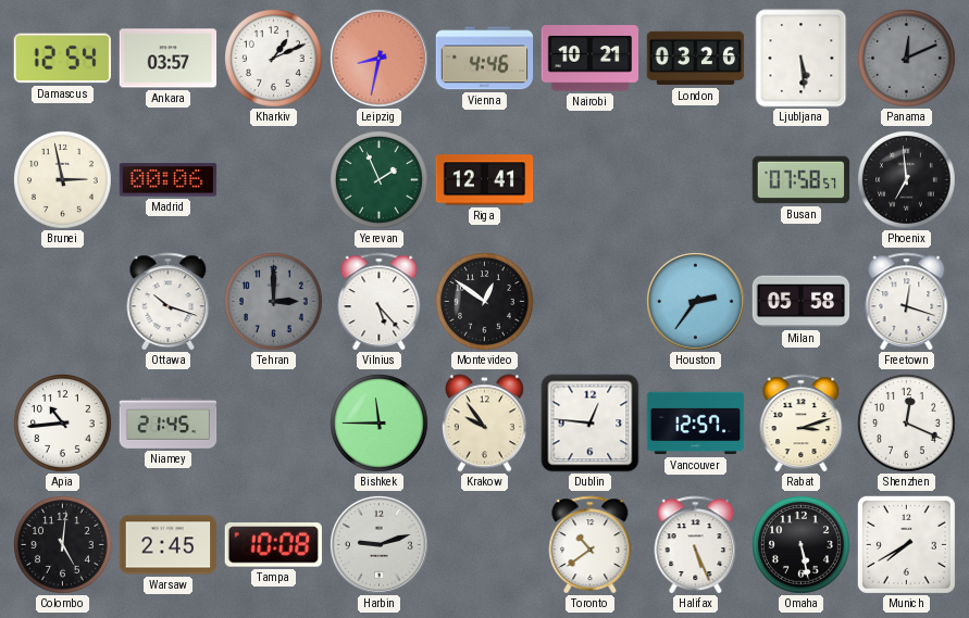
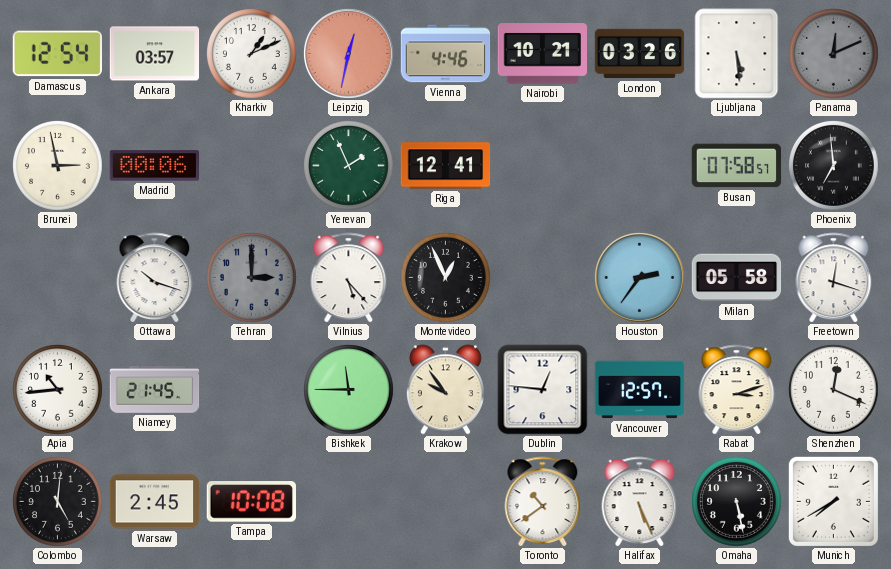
Leipzig: 8:32 -> 12:32 (349, 54)
Montevideo: 12:51 -> 12:56 (446, 278)
Harbin: 9:12 -> none (380, 545)
